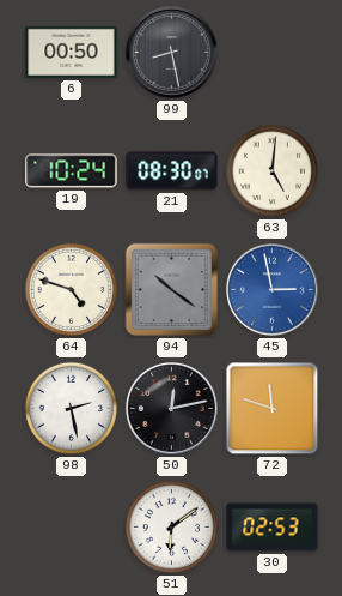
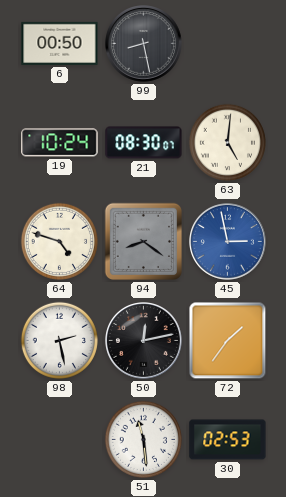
94: 10:21 -> 8:21 (144, 242)
72: 11:48 -> 1:36 (228, 341)
51: 6:09 -> 11:29 (143, 439)
